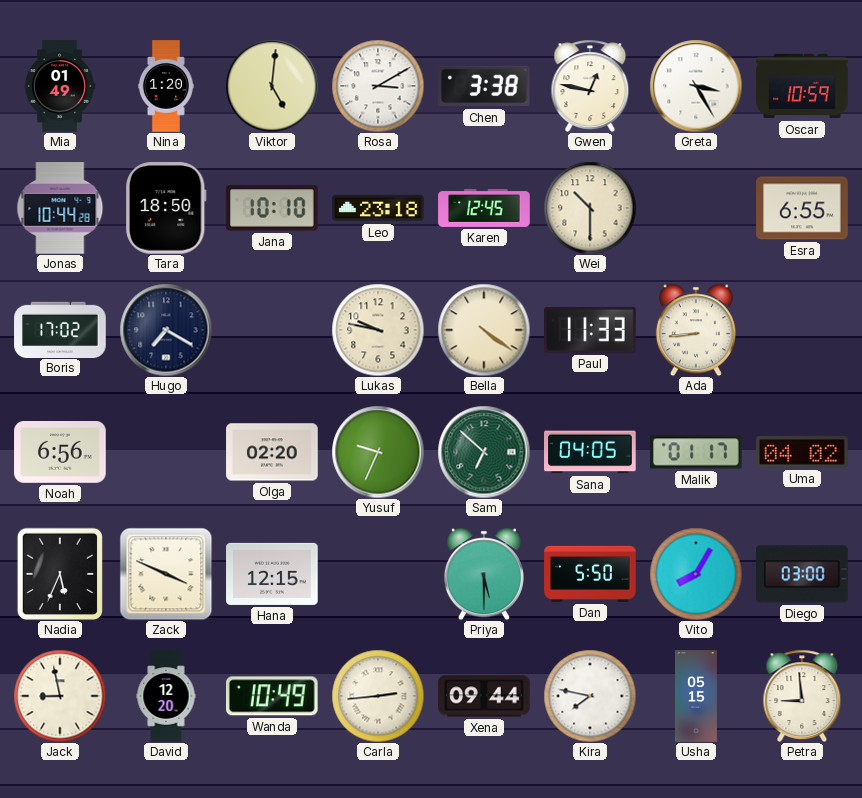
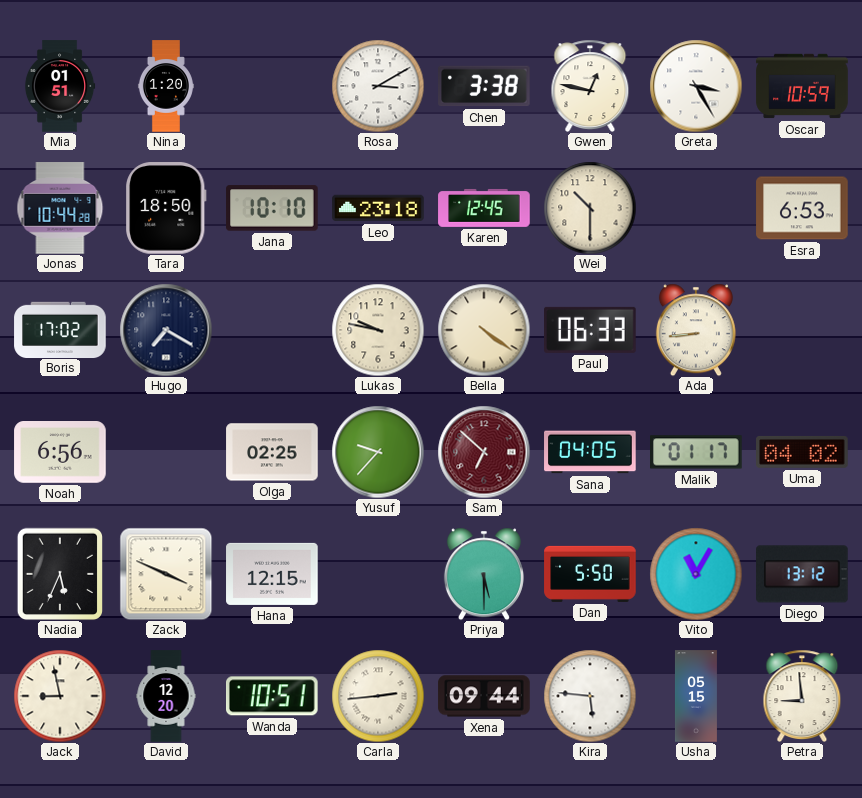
Mia: 01:49 -> 01:51 (60, 86)
Viktor: 5:01 -> none (272, 86)
Esra: 6:55 -> 6:53 (802, 208)
Paul: 11:33 -> 06:33 (591, 330)
Olga: 02:20 -> 02:25 (272, 452)
Yusuf: 9:34 -> 9:37 (378, 452)
Sam dial: green -> burgundy (484, 452)
Vito: 8:05 -> 11:05 (696, 574)
Diego: 03:00 -> 13:12 (802, 574)
Wanda: 10:49 -> 10:51 (273, 696)
Kira: 7:47 -> 5:46 (590, 696)
